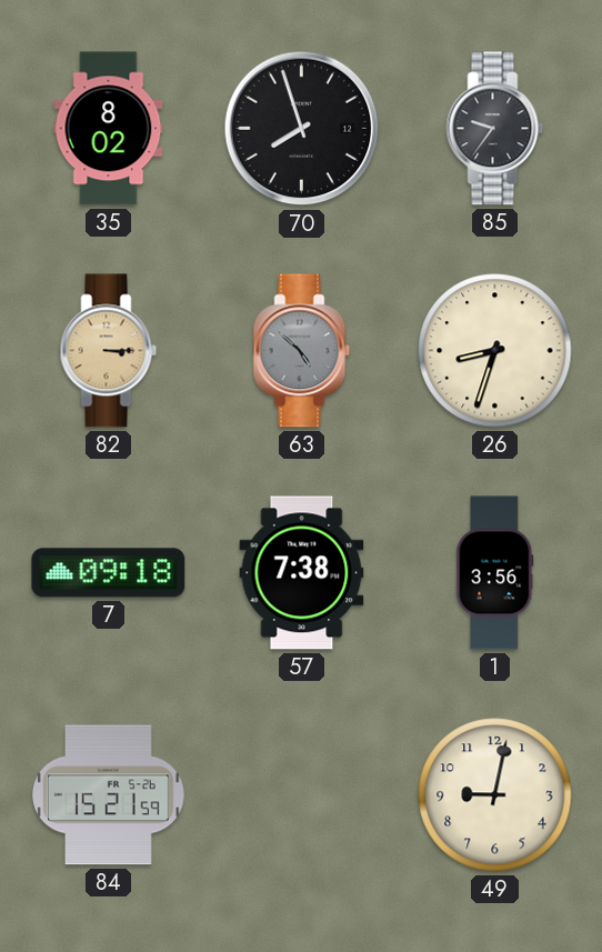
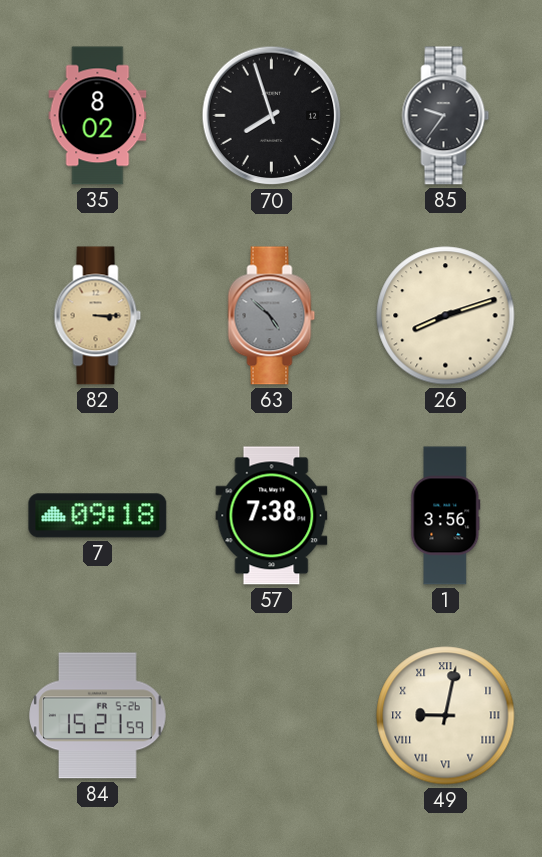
26: 8:33 -> 8:12 (446, 316)
49 numerals: Arabic -> Roman (446, 716)
